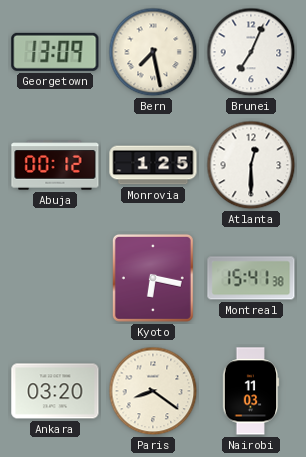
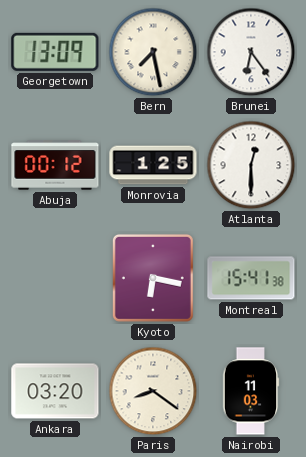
Brunei: 7:04 -> 6:24 (251, 52)
